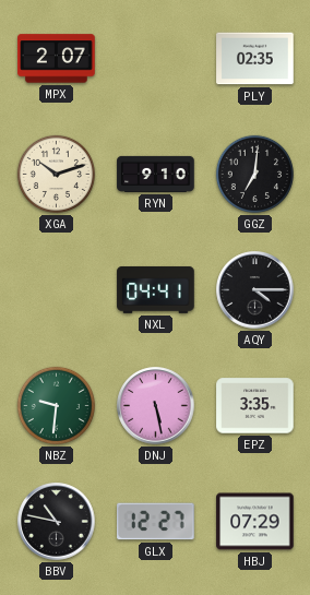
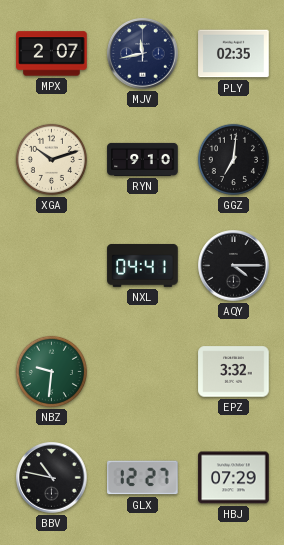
MJV: none -> 11:43 (143, 54)
DNJ: 5:28 -> none (156, 406)
EPZ: 3:35 -> 3:32 (234, 372)
